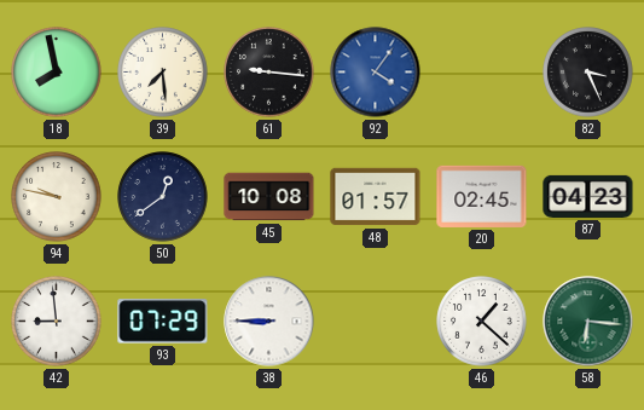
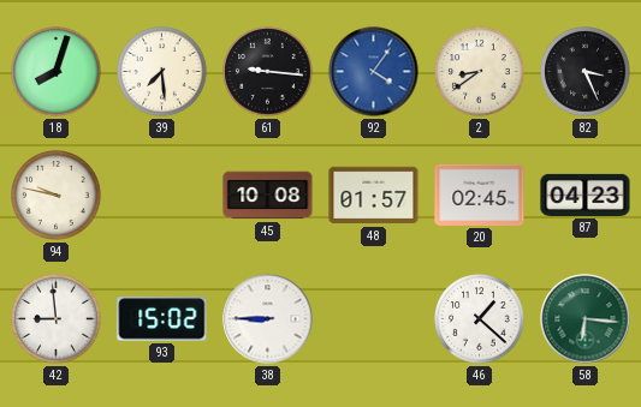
18: 7:58 -> 8:03 (57, 72)
2: none -> 8:39 (480, 72)
50: 12:39 -> none (163, 197)
93: 07:29 -> 15:02 (162, 319)
